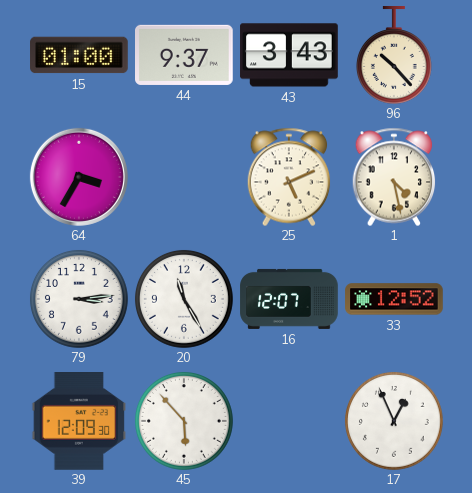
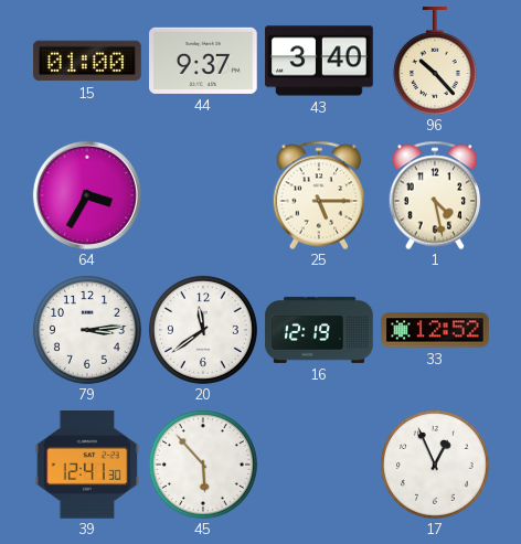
43: 3:43 -> 3:40 (319, 61)
25: 5:11 -> 5:15 (319, 195)
20: 11:25 -> 11:39 (203, 330)
16: 12:07 -> 12:19 (319, 330)
39: 12:09 -> 12:41 (87, 466)
